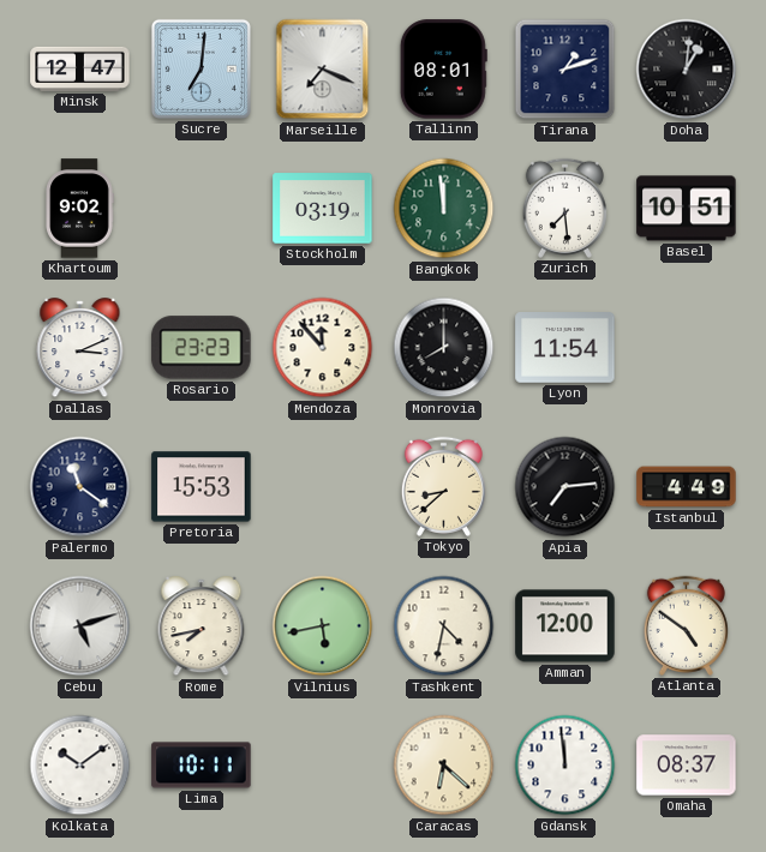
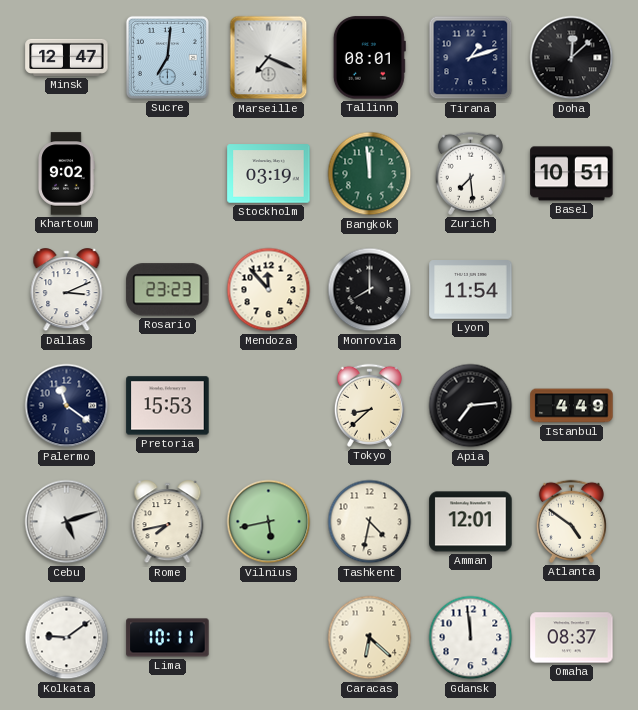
Doha: 1:01 -> 12:08 (572, 58)
Amman: 12:00 -> 12:01 (471, 522)
Kolkata: 10:09 -> 9:09 (67, 638)
